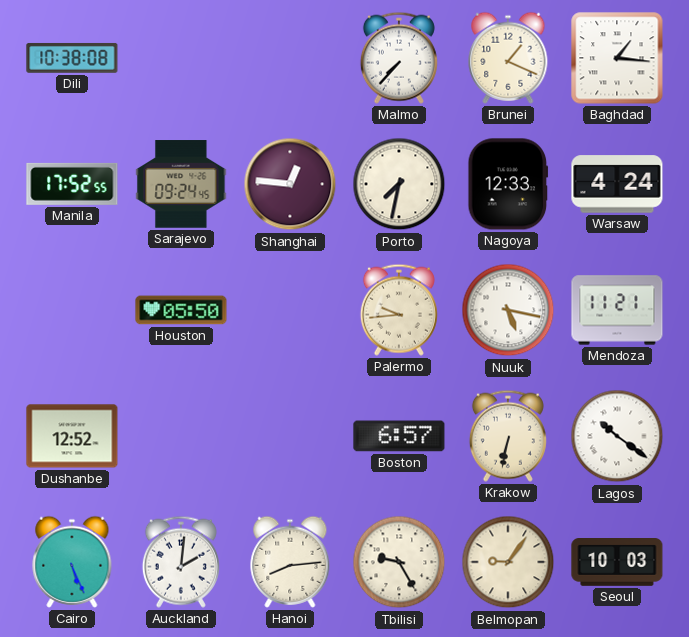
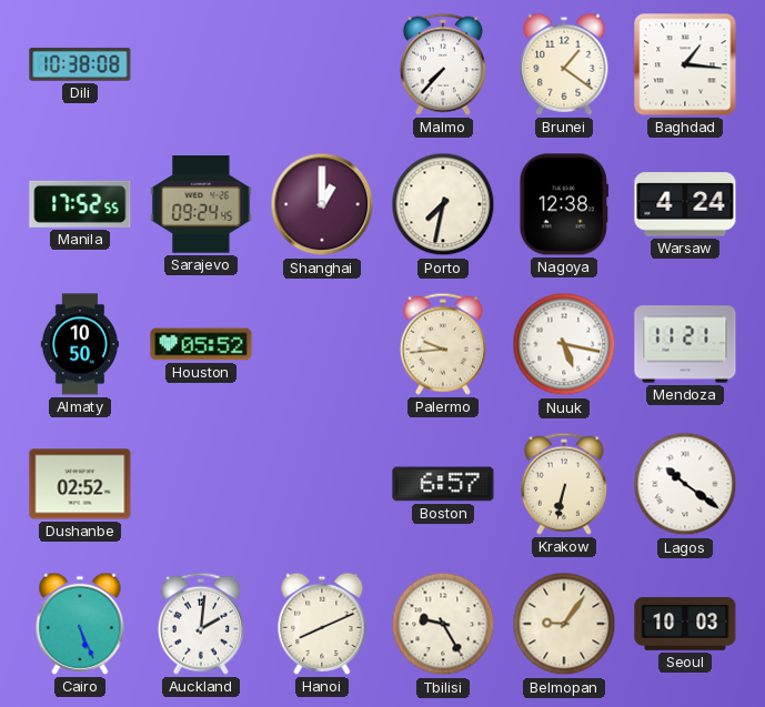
Brunei: 1:19 -> 1:21 (564, 64)
Shanghai: 12:46 -> 1:00 (322, 204)
Nagoya: 12:33 -> 12:38 (564, 204)
Almaty: none -> 10:50 (79, 344)
Houston: 05:50 -> 05:52 (201, 344)
Dushanbe: 12:52 -> 02:52 (80, 484)
Hanoi: 8:14 -> 8:11 (322, 624)
